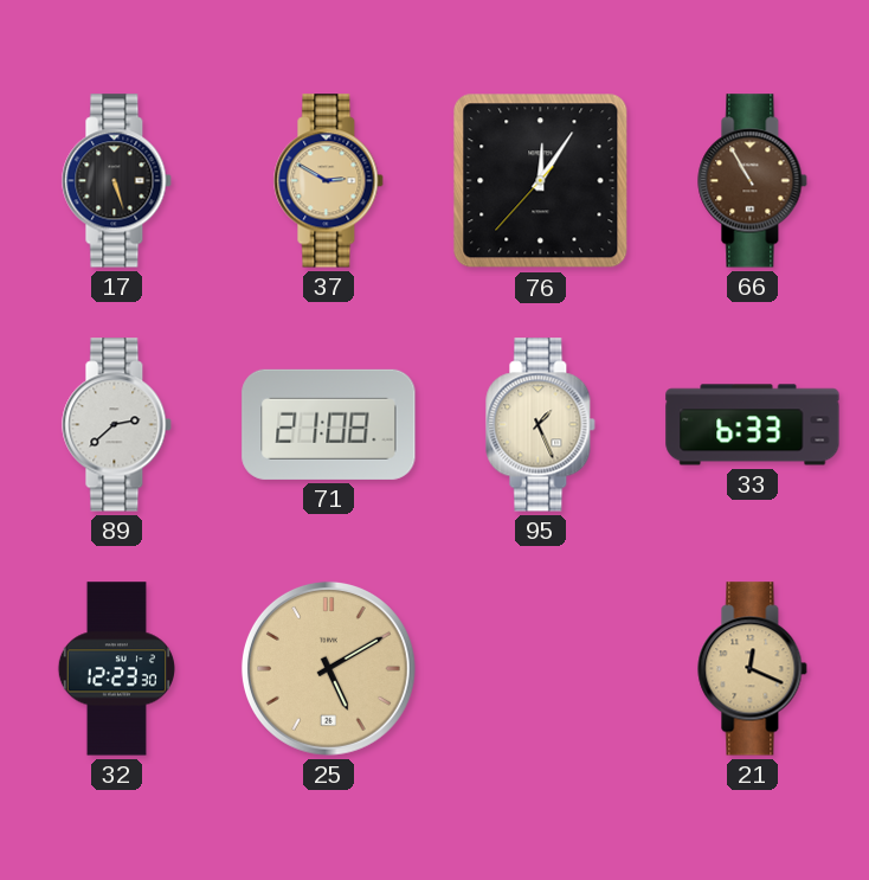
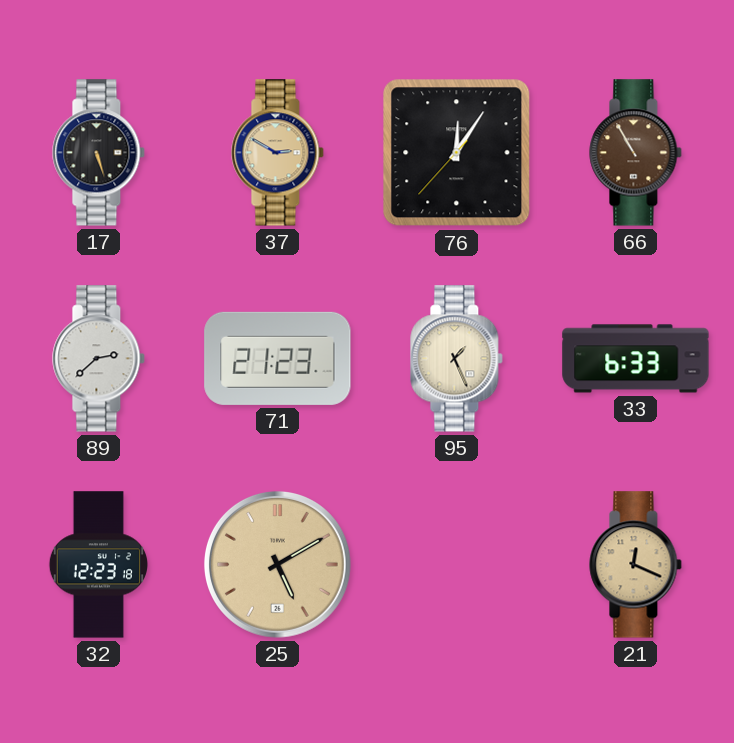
71: 21:08 -> 21:23 (278, 358)
32: 12:23:30 -> 12:23:18 (98, 565)
